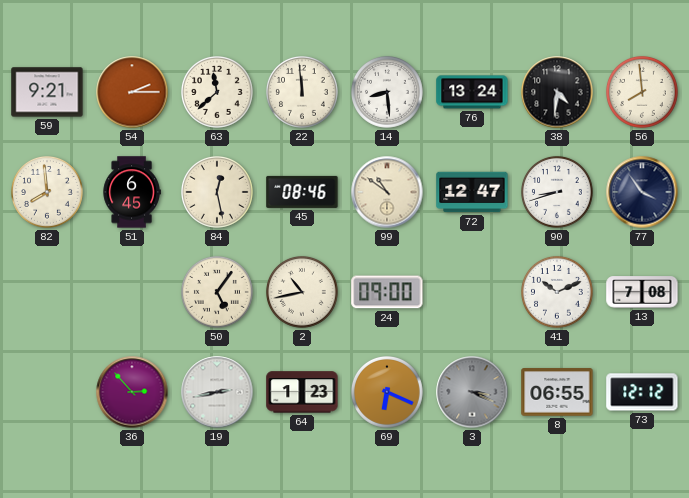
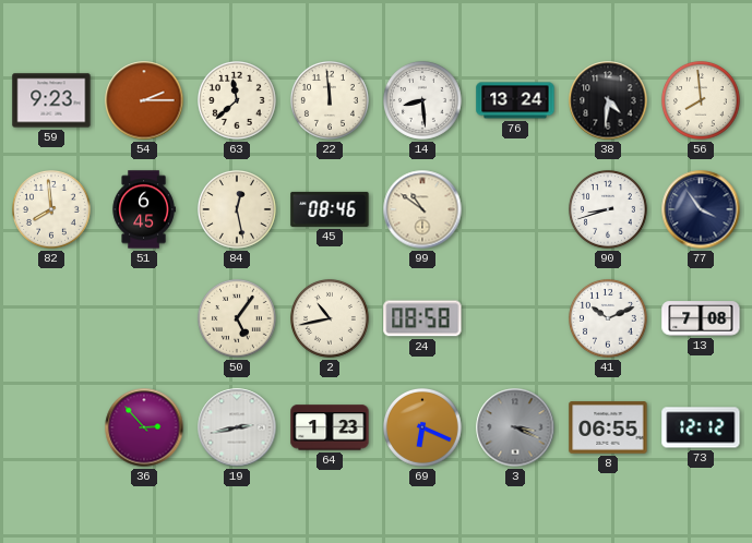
59: 9:21 -> 9:23 (51, 100)
72: 12:47 -> none (472, 192)
24: 09:00 -> 08:58 (422, 318)
